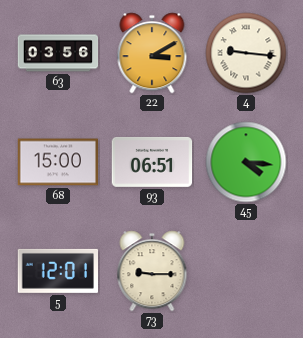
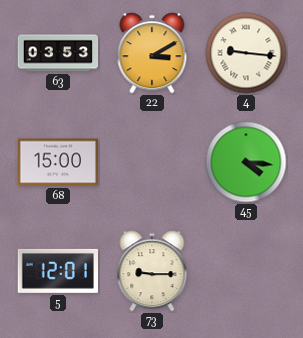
63: 03:56 -> 03:53 (58, 53)
93: 06:51 -> none (152, 162)
